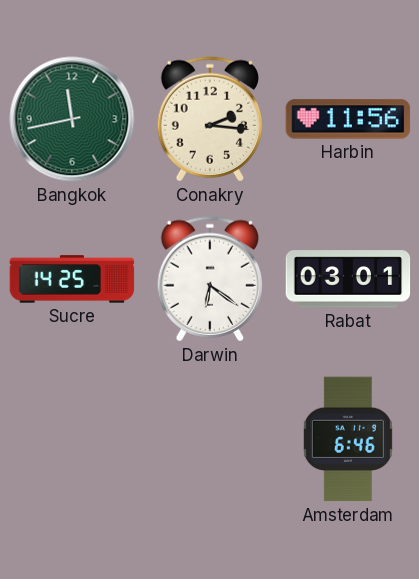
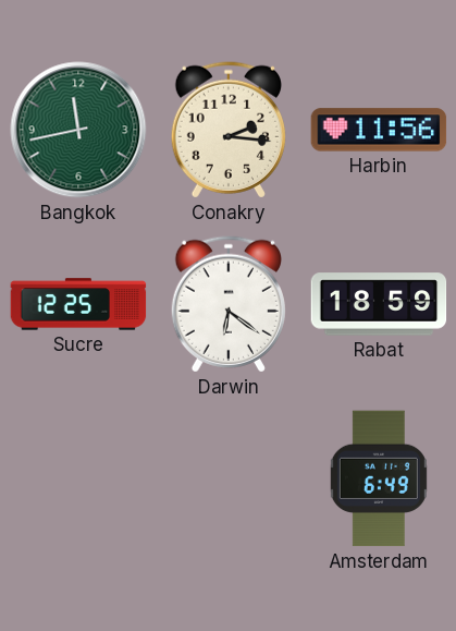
Sucre: 14:25 -> 12:25 (78, 304)
Rabat: 03:01 -> 18:59 (379, 304)
Amsterdam: 6:46 -> 6:49 (379, 478)
